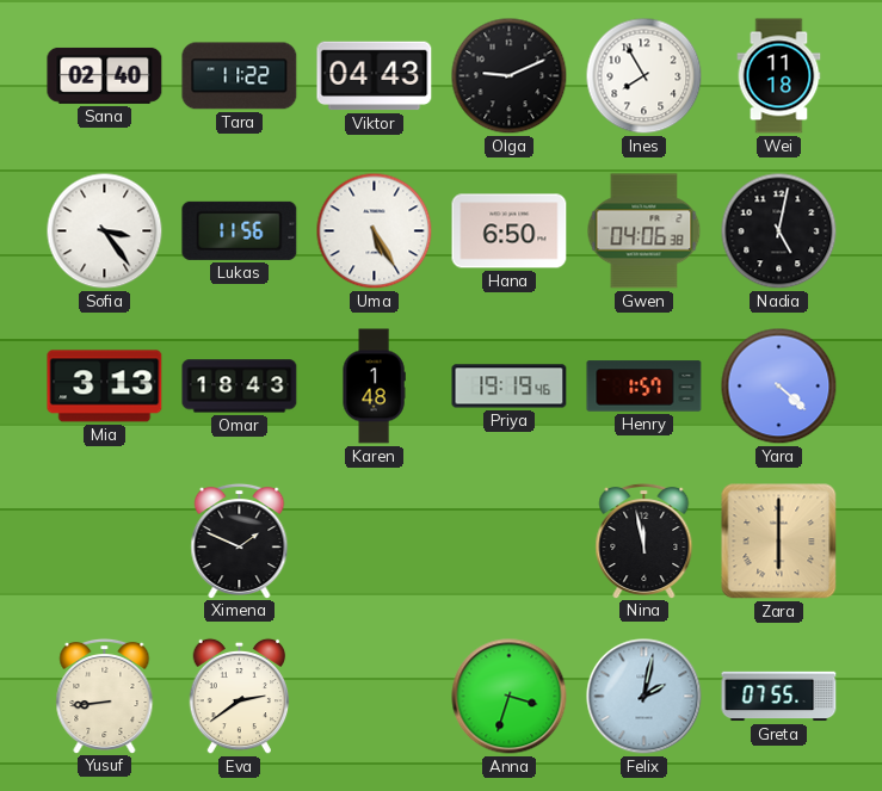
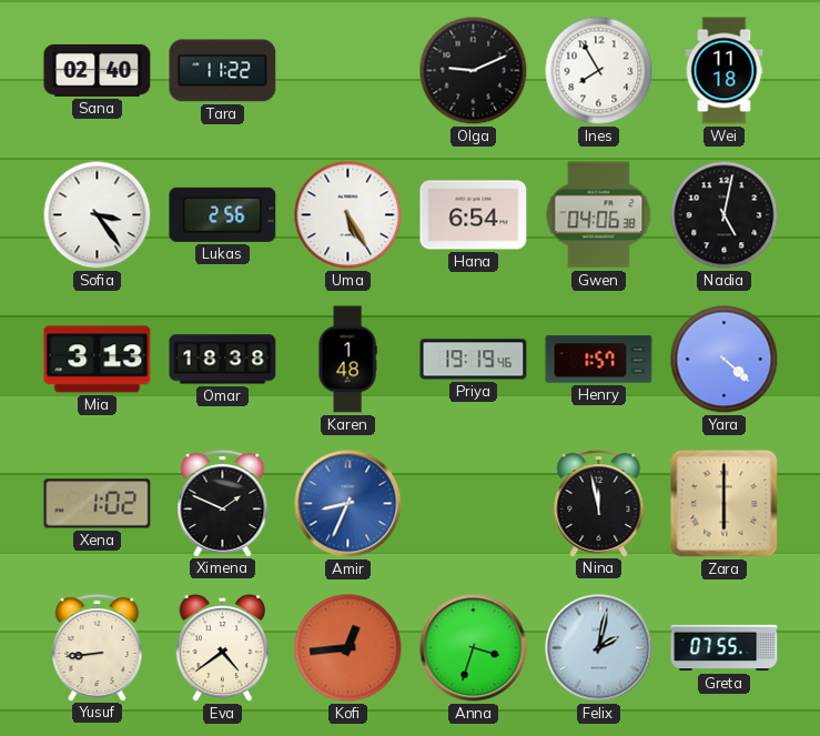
Viktor: 04:43 -> none (375, 76)
Lukas: 11:56 -> 2:56 (223, 214)
Hana: 6:50 -> 6:54 (474, 215)
Omar: 18:43 -> 18:38 (223, 360)
Xena: none -> 1:02 (98, 504)
Amir: none -> 8:34 (348, 504)
Eva: 2:39 -> 4:39 (223, 648)
Kofi: none -> 12:44 (348, 648)
